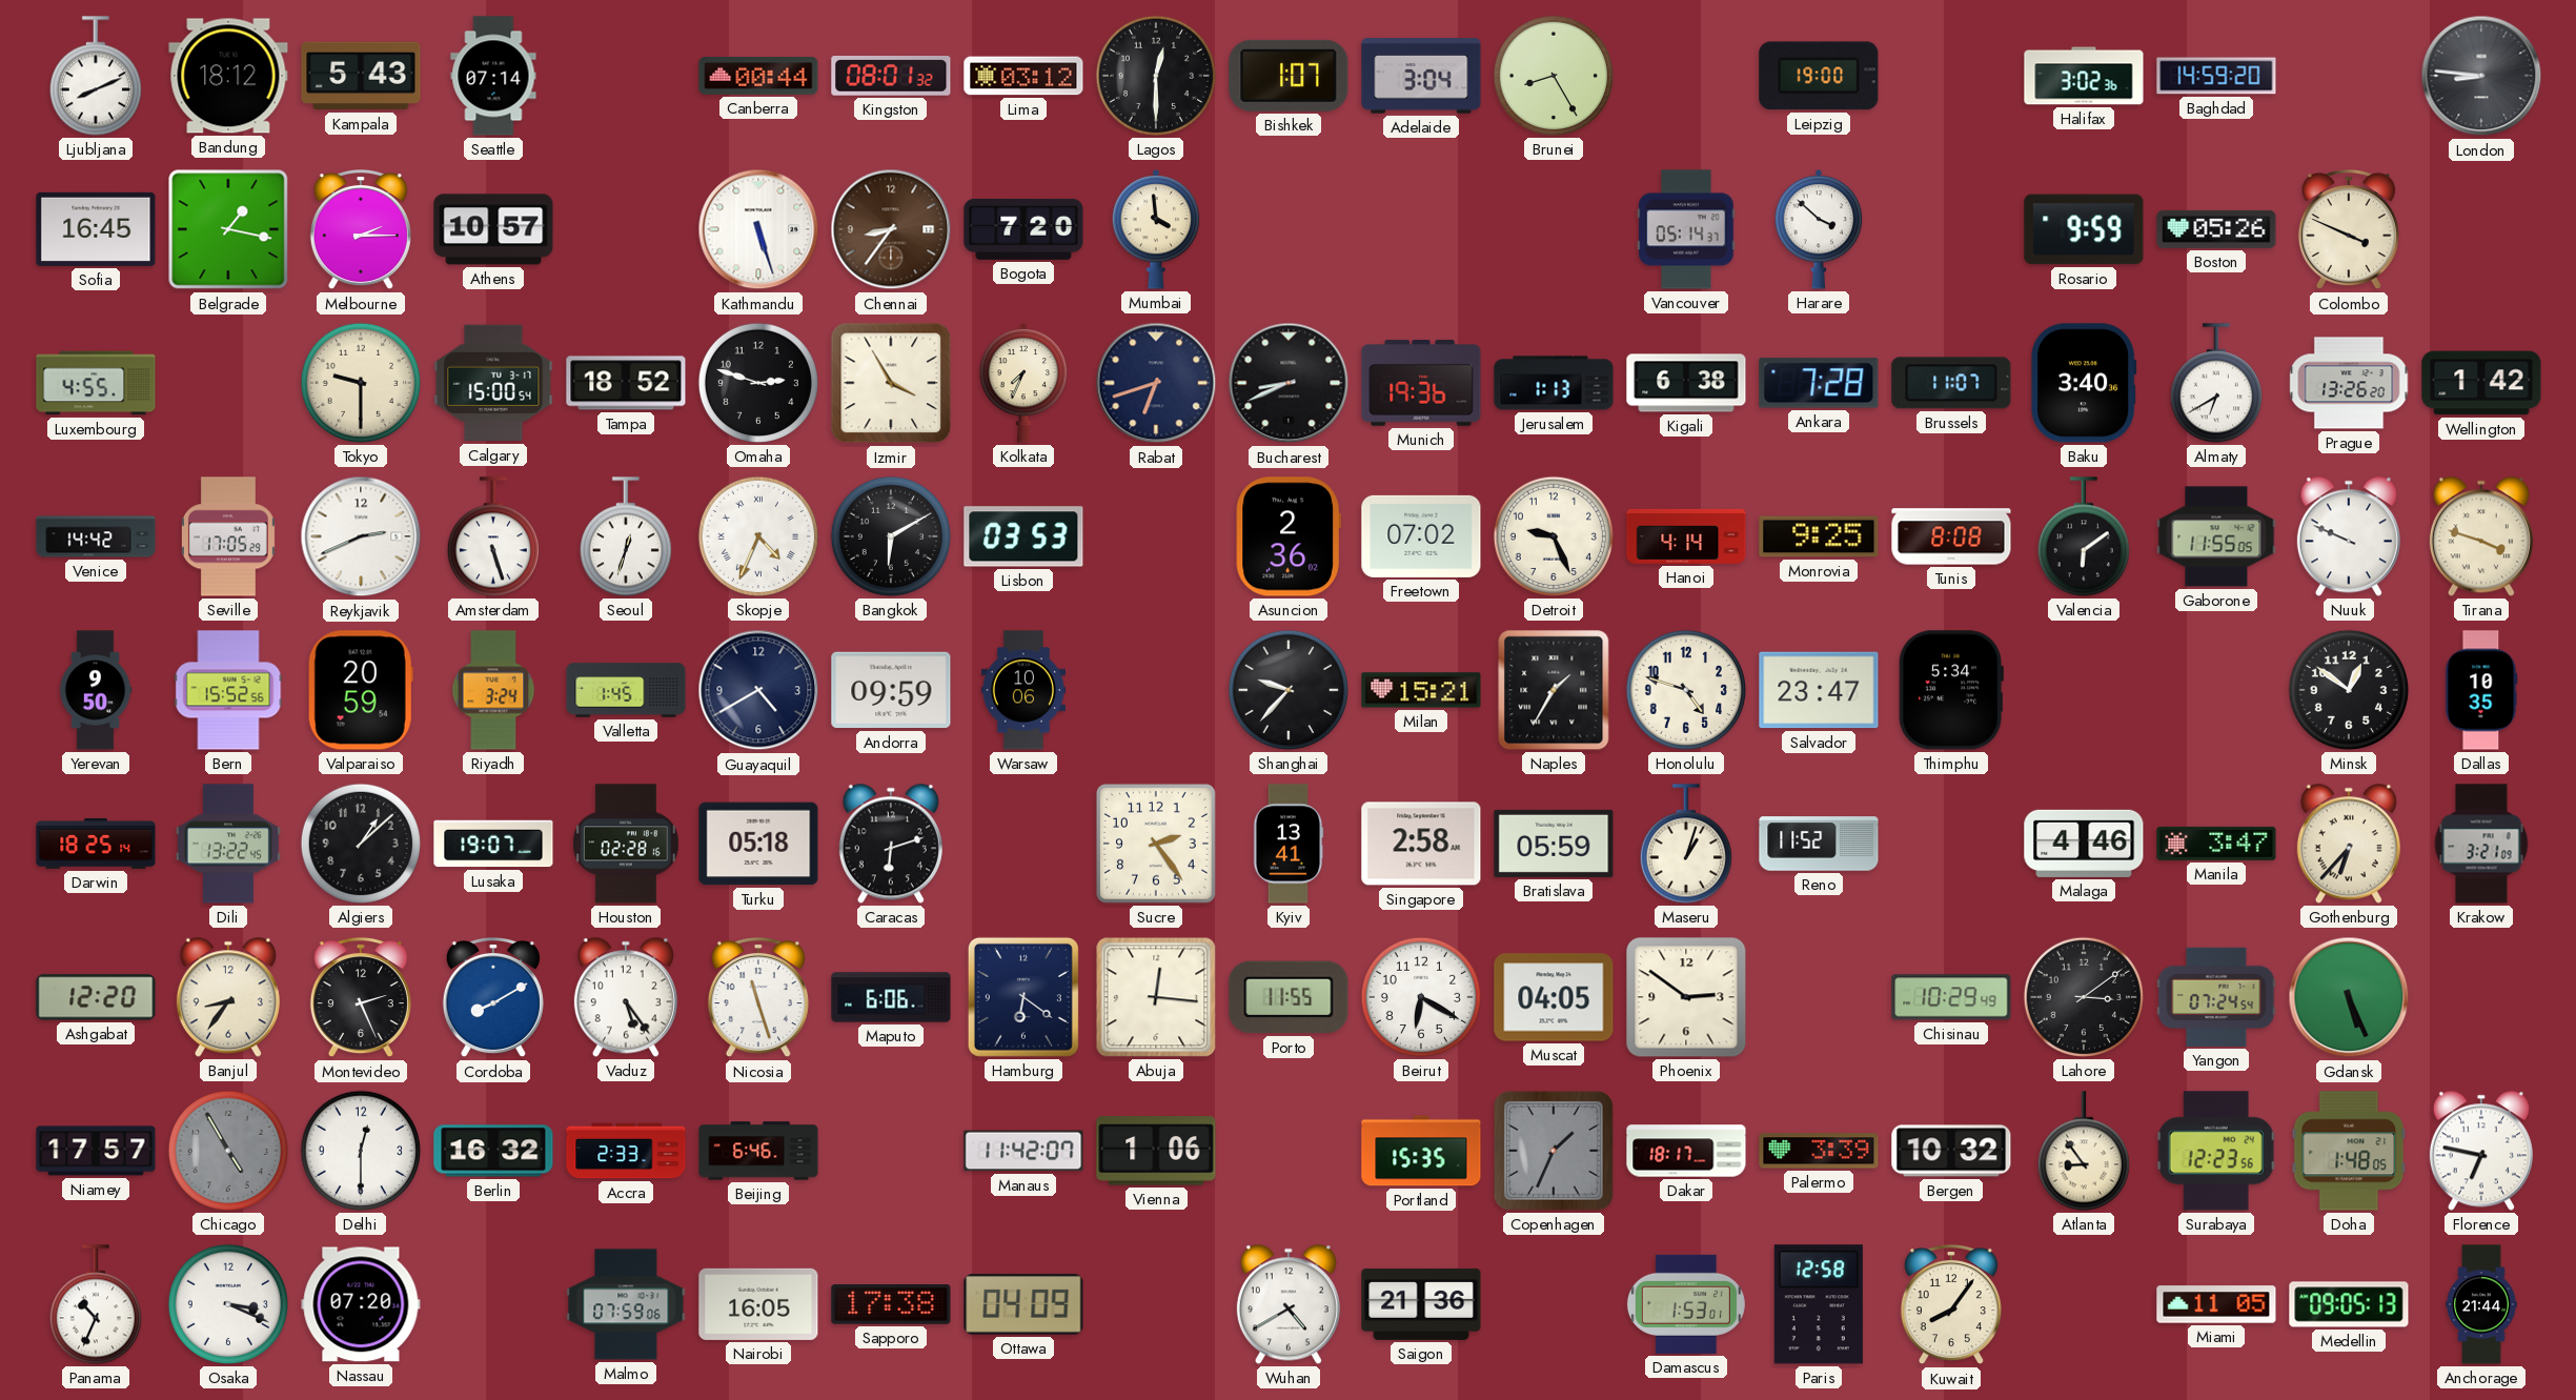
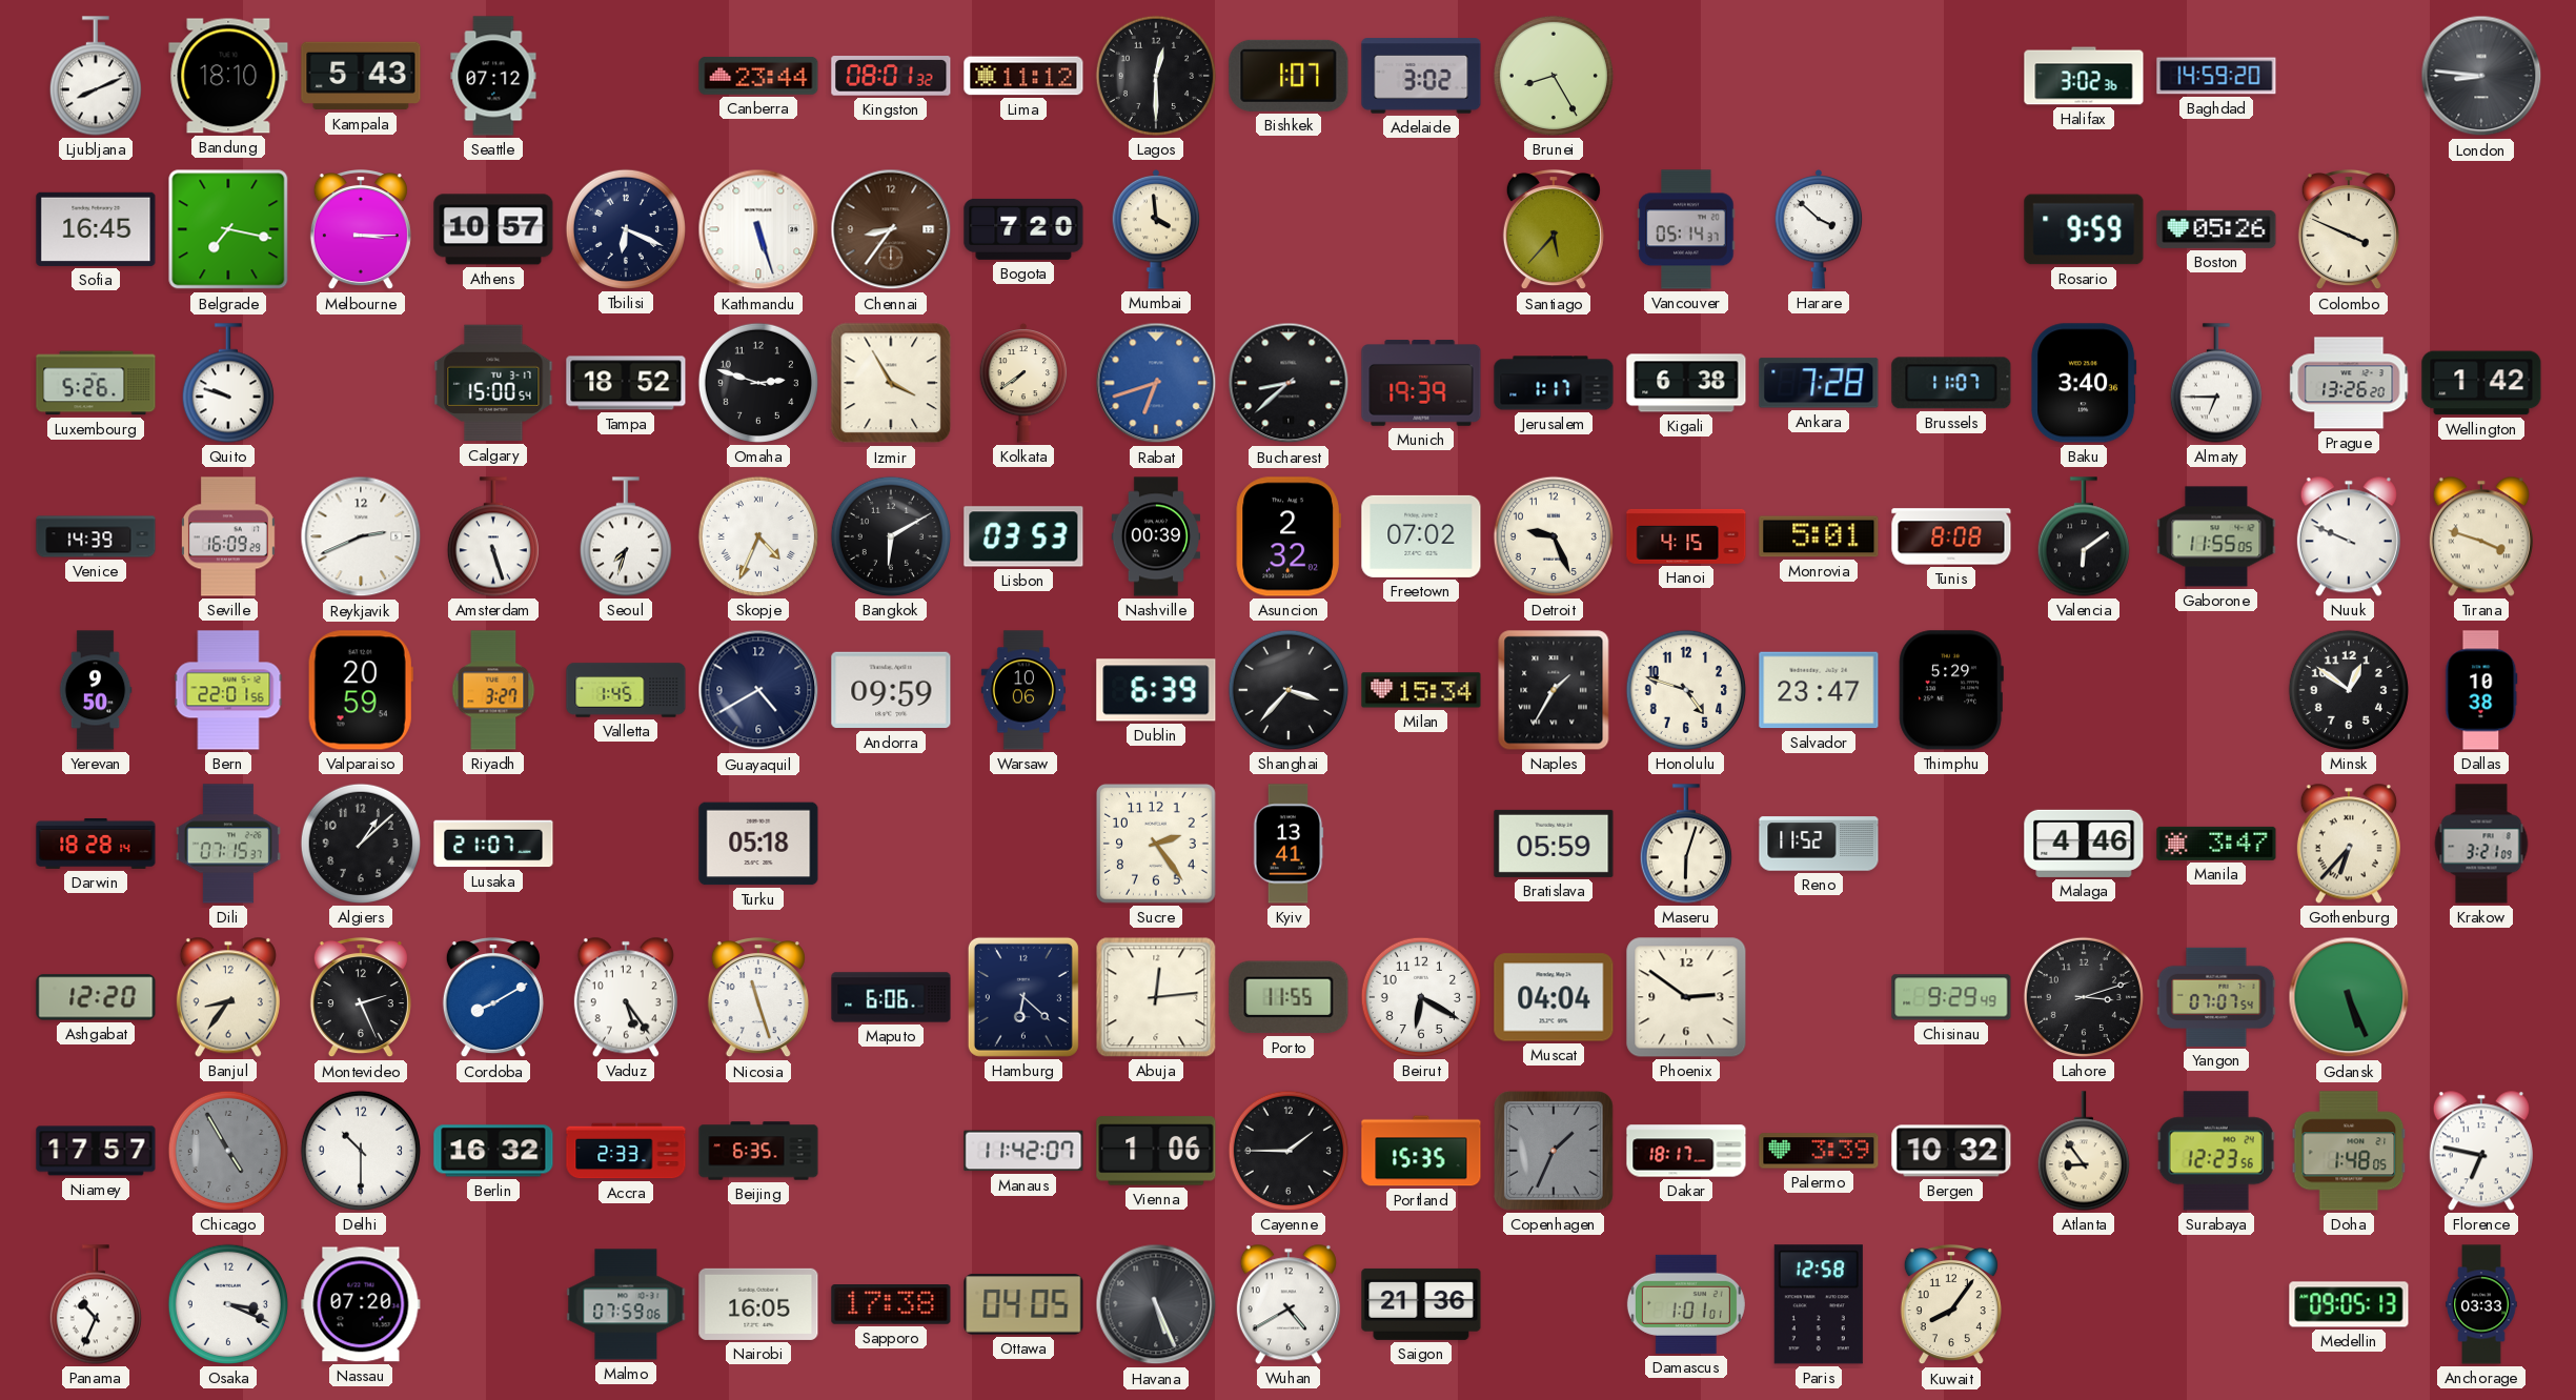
Bandung: 18:12 -> 18:10 (228, 76)
Seattle: 07:14 -> 07:12 (493, 76)
Canberra: 00:44 -> 23:44 (758, 76)
Lima: 03:12 -> 11:12 (1023, 76)
Adelaide: 3:04 -> 3:02 (1421, 76)
Leipzig: 19:00 -> none (1819, 76)
Belgrade: 1:17 -> 7:17 (228, 229)
Melbourne: 2:15 -> 3:15 (361, 230)
Tbilisi: none -> 6:19 (626, 229)
Santiago: none -> 5:37 (1554, 230)
Luxembourg: 4:55 -> 5:26 (96, 383)
Quito: none -> 9:48 (228, 383)
Tokyo: 9:30 -> none (361, 383)
Kolkata: 7:34 -> 7:39 (1023, 383)
Rabat dial: navy -> blue (1156, 383)
Bucharest: 8:41 -> 8:38 (1289, 383)
Munich: 19:36 -> 19:39 (1421, 383)
Jerusalem: 1:13 -> 1:17 (1554, 383)
Almaty: 6:40 -> 6:45 (2216, 383)
Venice: 14:42 -> 14:39 (96, 536)
Seville: 17:05 -> 16:09 (228, 536)
Seoul: 12:33 -> 7:33 (626, 536)
Nashville: none -> 00:39 (1155, 536)
Asuncion: 2:36 -> 2:32 (1289, 536)
Hanoi: 4:14 -> 4:15 (1686, 536)
Monrovia: 9:25 -> 5:01 (1819, 536)
Bern: 15:52 -> 22:01 (228, 690)
Riyadh: 3:24 -> 3:27 (493, 690)
Dublin: none -> 6:39 (1156, 690)
Shanghai: 9:37 -> 3:37 (1289, 690)
Milan: 15:21 -> 15:34 (1421, 690)
Thimphu: 5:34 -> 5:29 (1951, 690)
Dallas: 10:35 -> 10:38 (2481, 690)
Darwin: 18:25 -> 18:28 (96, 844)
Dili: 13:22 -> 07:15 (228, 844)
Lusaka: 19:07 -> 21:07 (493, 844)
Houston: 02:28 -> none (626, 844)
Caracas: 6:12 -> none (891, 844)
Singapore: 2:58 -> none (1421, 844)
Maseru: 1:03 -> 6:03 (1686, 844)
Hamburg: 6:21 -> 6:22 (1023, 997)
Abuja: 12:16 -> 12:14 (1156, 997)
Muscat: 04:05 -> 04:04 (1554, 997)
Chisinau: 10:29 -> 9:29 (1951, 997)
Lahore: 3:09 -> 3:12 (2084, 997)
Yangon: 07:24 -> 07:07 (2216, 997)
Delhi: 12:30 -> 10:30 (361, 1151)
Beijing: 6:46 -> 6:35 (758, 1151)
Cayenne: none -> 1:45 (1289, 1151)
Ottawa: 04:09 -> 04:05 (1023, 1304)
Havana: none -> 5:26 (1156, 1304)
Damascus: 1:53 -> 1:01 (1686, 1304)
Miami: 11:05 -> none (2216, 1304)
Anchorage: 21:44 -> 03:33 (2481, 1304)
